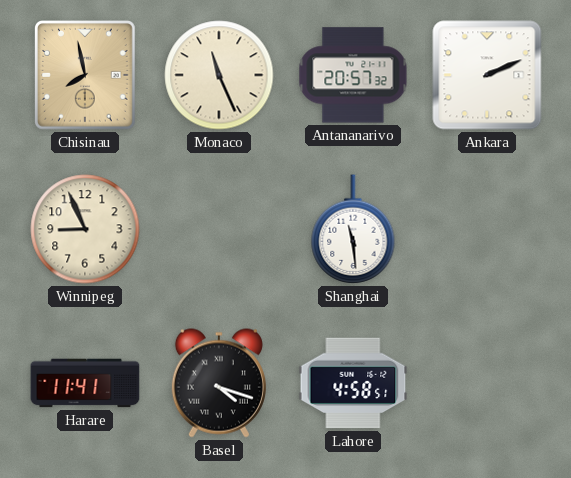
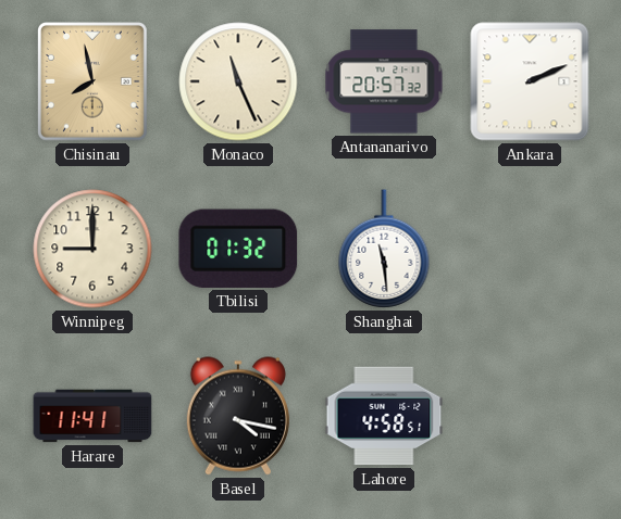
Winnipeg: 8:56 -> 9:00 (92, 249)
Tbilisi: none -> 01:32 (238, 249)
Basel: 4:18 -> 4:17 (238, 416)
